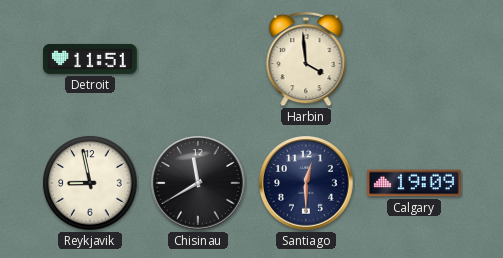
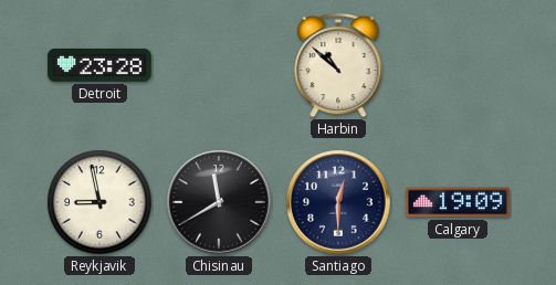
Detroit: 11:51 -> 23:28 (99, 65)
Harbin: 3:59 -> 10:52 (338, 65)
